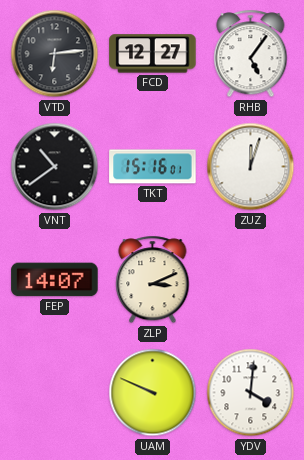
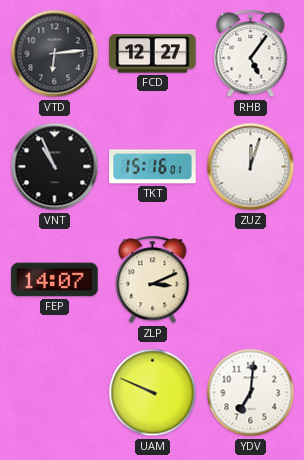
VNT: 10:39 -> 10:56 (55, 167)
YDV: 4:01 -> 7:01 (251, 393)
